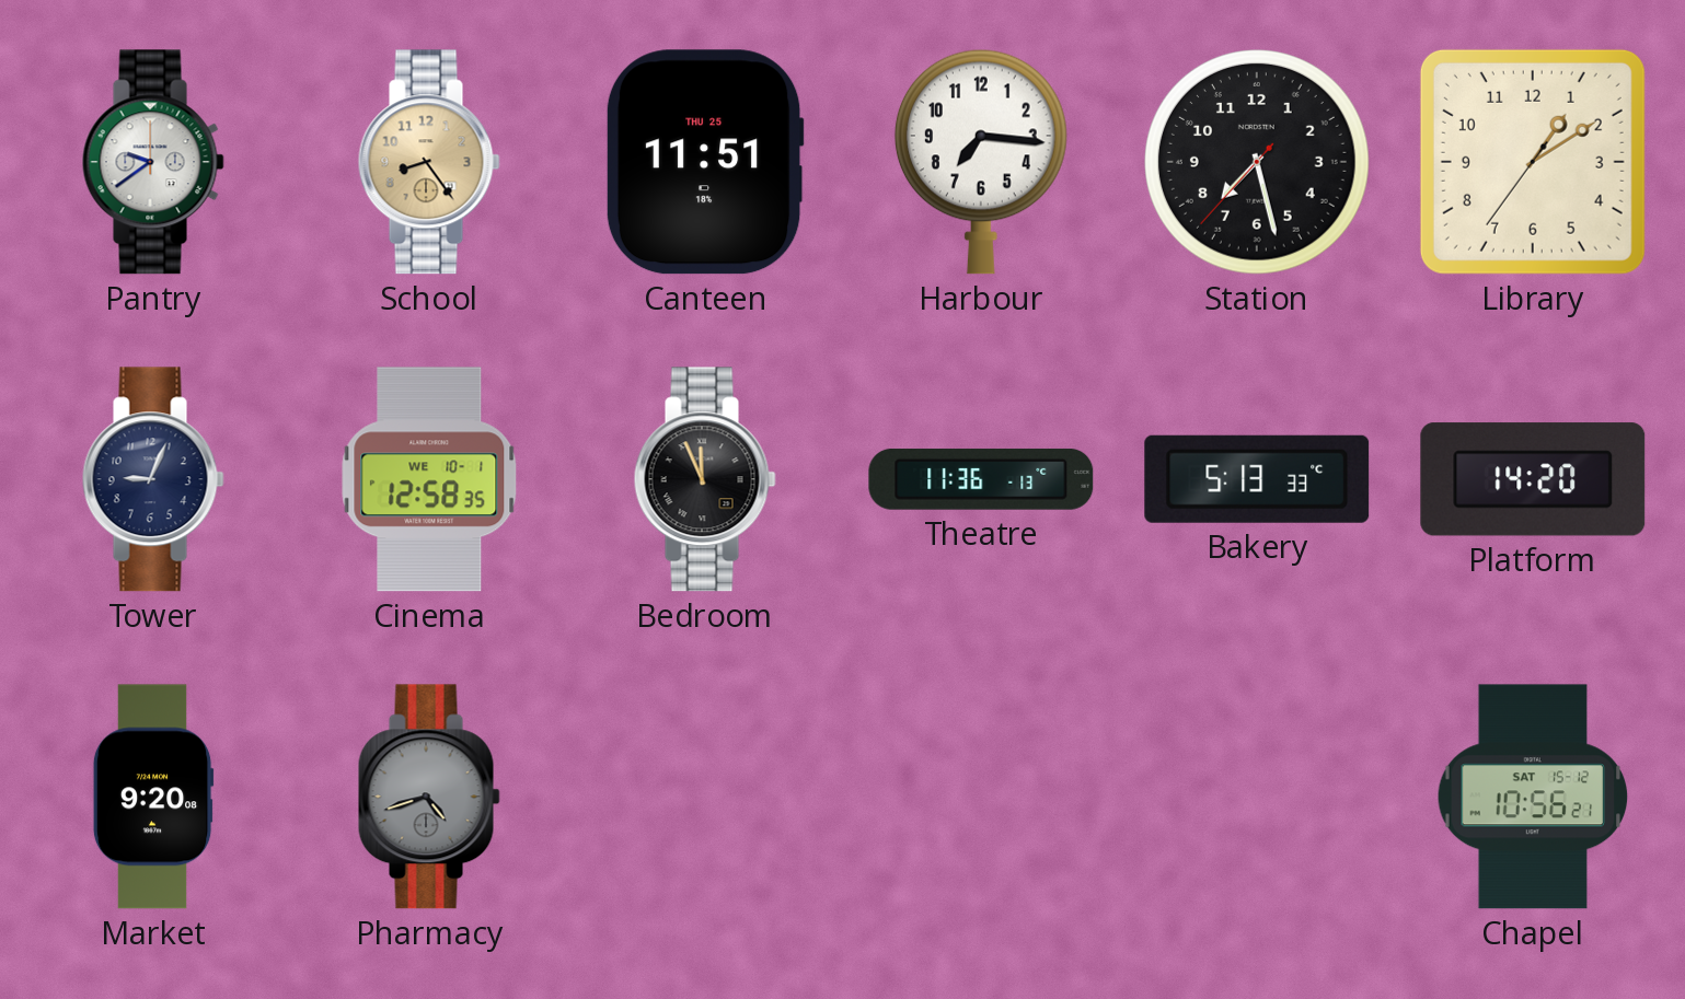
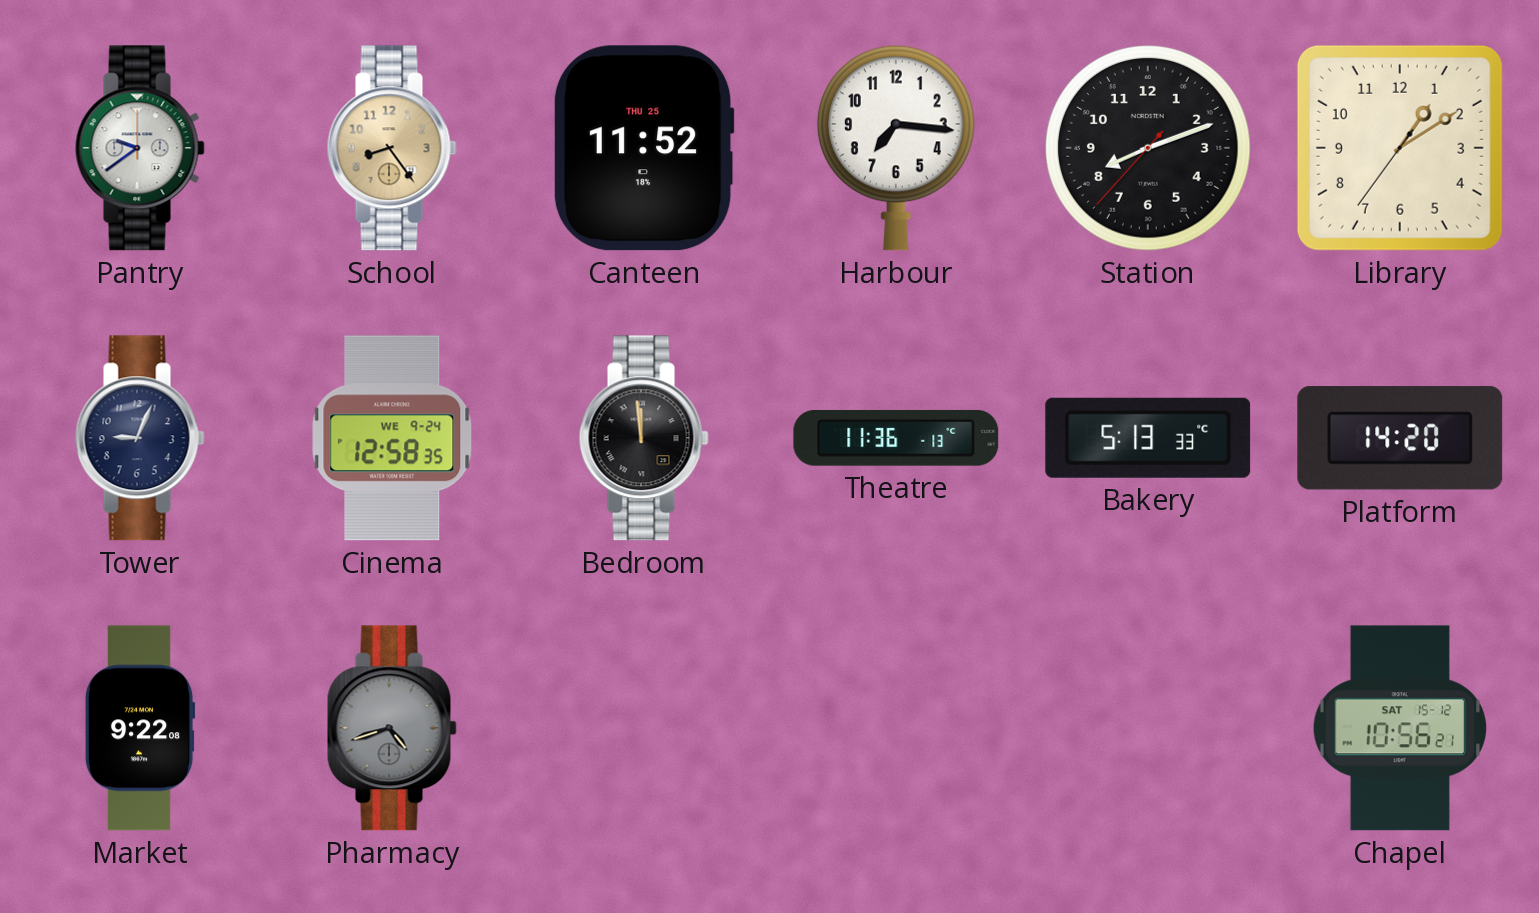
Canteen: 11:51 -> 11:52 (644, 148)
Station: 7:27 -> 8:11 (1149, 149)
Cinema date: WE 10-1 -> WE 9-24 (392, 438)
Bedroom: 11:56 -> 11:59 (644, 438)
Market: 9:20 -> 9:22 (140, 728)
